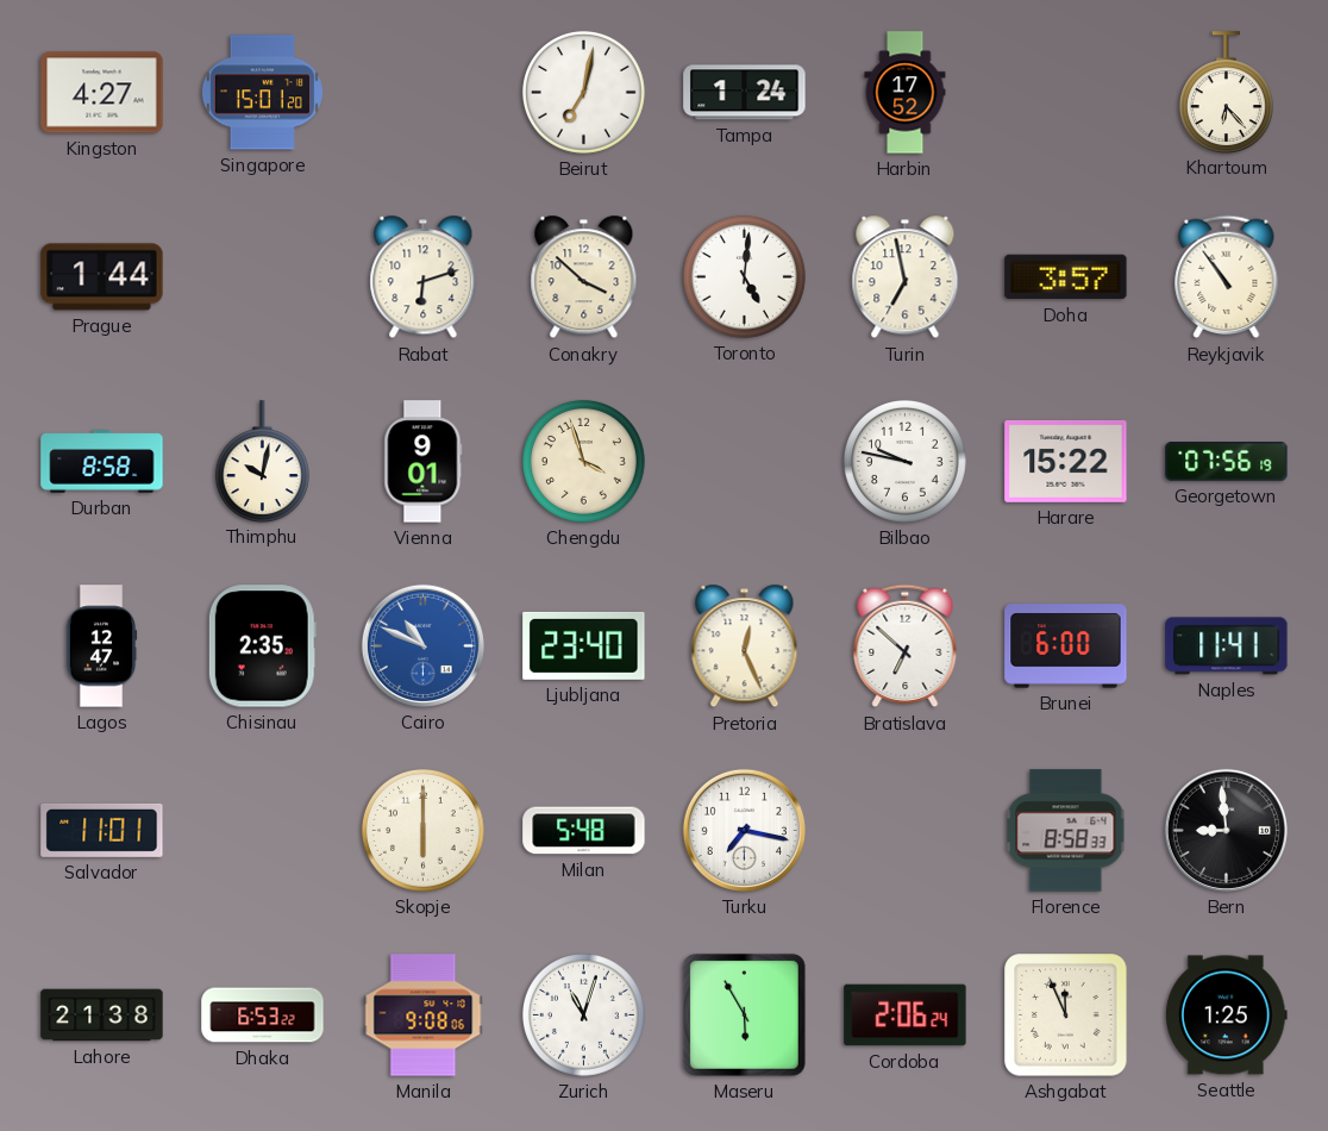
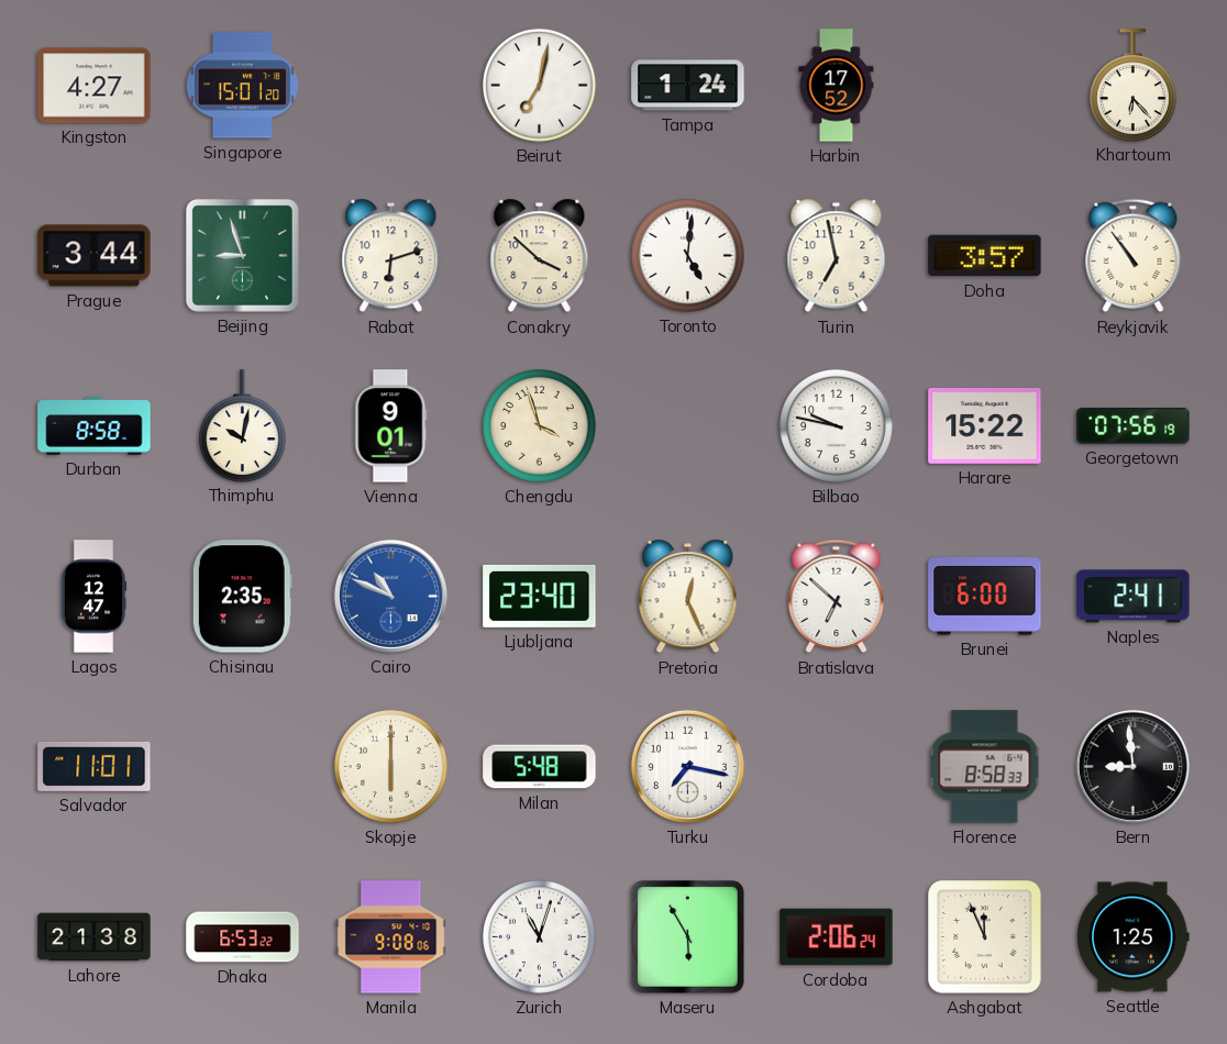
Prague: 1:44 -> 3:44 (95, 256)
Beijing: none -> 8:57 (242, 255)
Naples: 11:41 -> 2:41 (1134, 597)
